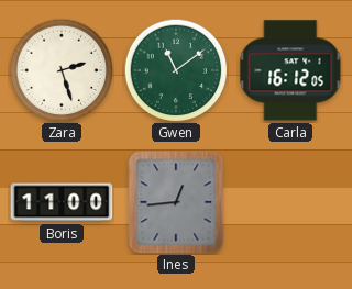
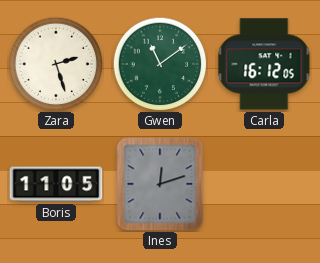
Boris: 11:00 -> 11:05 (56, 184)
Ines: 12:44 -> 12:12 (160, 184)
